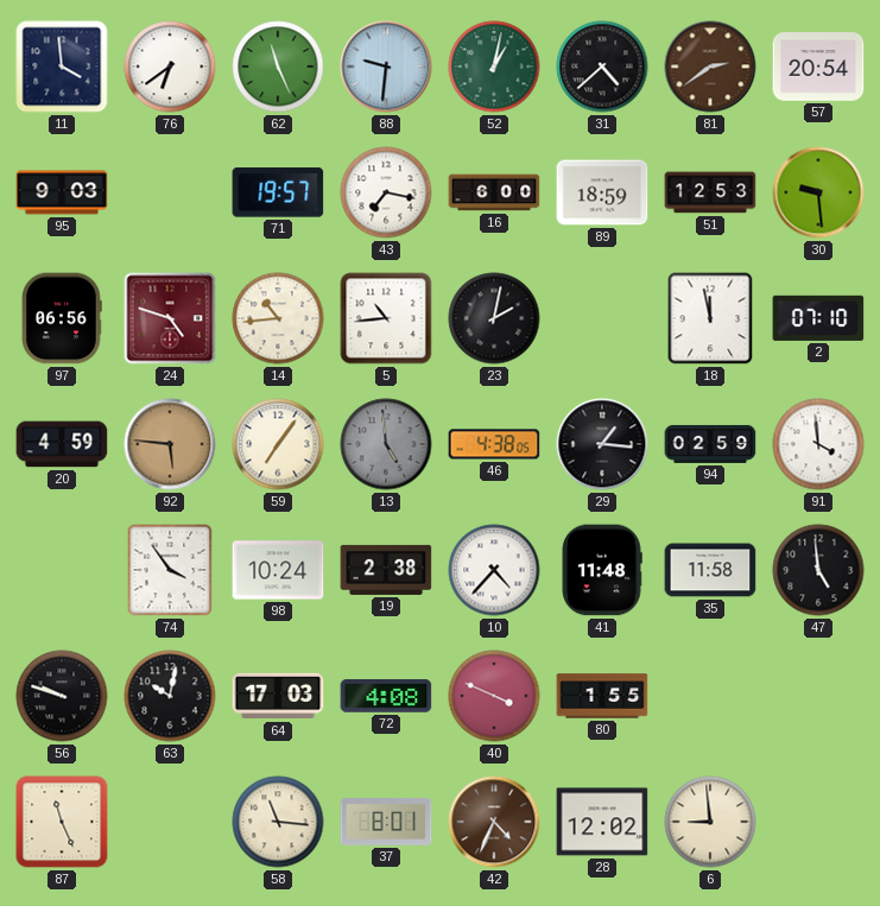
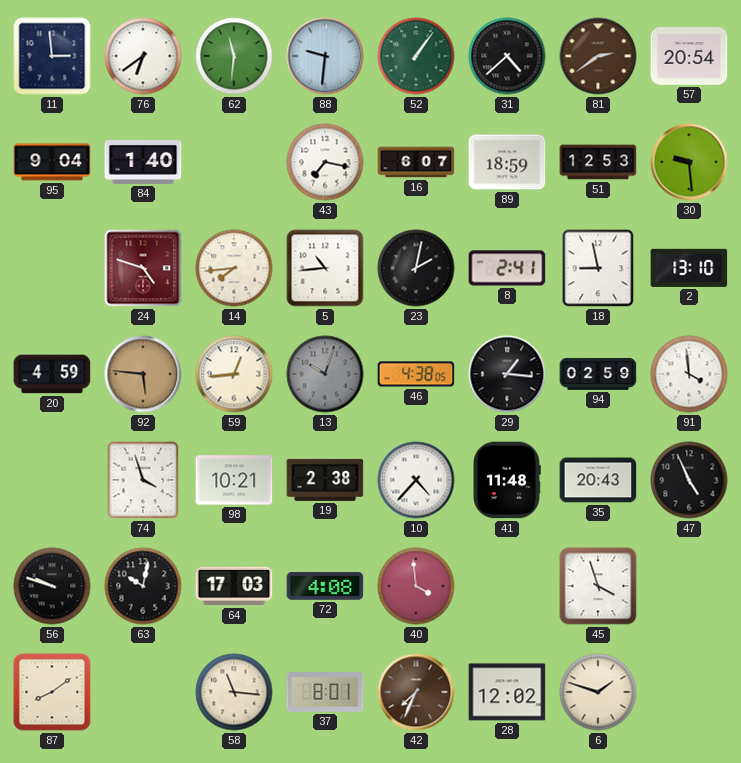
11: 3:59 -> 2:59 (52, 56)
62: 11:26 -> 11:31 (234, 56)
52: 1:02 -> 1:06 (416, 56)
95: 9:03 -> 9:04 (52, 162)
84: none -> 1:40 (143, 163)
71: 19:57 -> none (278, 192)
16: 6:00 -> 6:07 (416, 162)
97: 06:56 -> none (62, 318)
14: 10:44 -> 7:44 (234, 268)
8: none -> 2:41 (507, 268)
18: 11:58 -> 8:58 (598, 268)
2: 07:10 -> 13:10 (689, 268)
59: 7:06 -> 12:44 (234, 374)
13: 4:59 -> 10:03 (325, 374)
74: 3:54 -> 3:57 (143, 480)
98: 10:24 -> 10:21 (234, 480)
35: 11:58 -> 20:43 (598, 480)
47: 4:59 -> 4:56 (689, 480)
40: 3:49 -> 3:59 (416, 586)
80: 1:55 -> none (602, 696)
45: none -> 3:57 (598, 586)
87: 11:26 -> 8:09 (52, 692)
42: 4:34 -> 7:34 (416, 692)
6: 8:59 -> 1:48 (598, 692)
